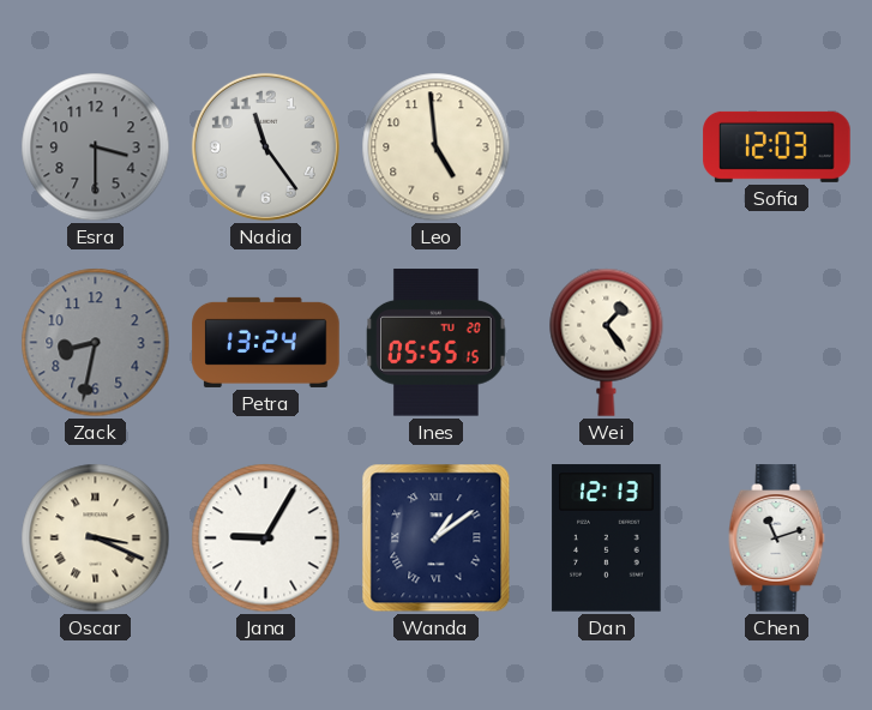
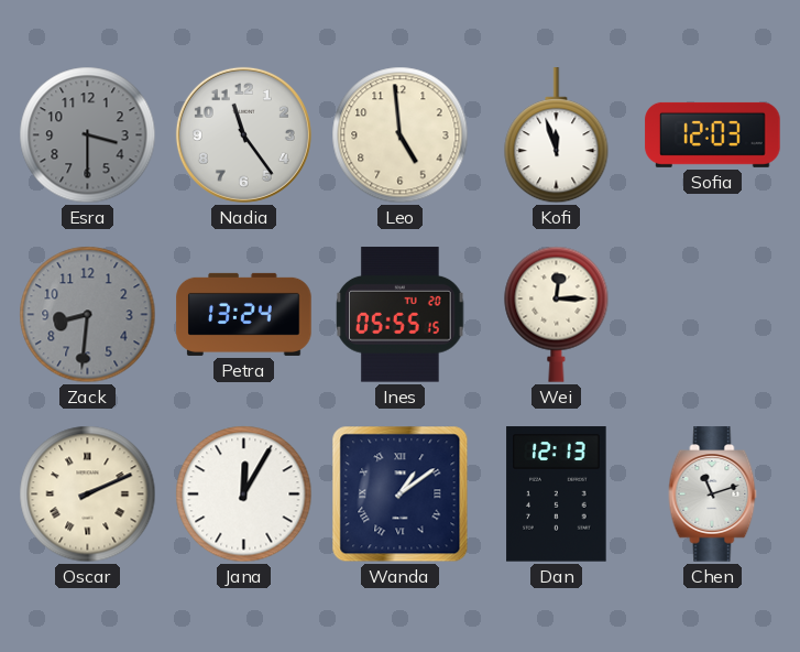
Kofi: none -> 11:57 (557, 135)
Zack: 8:32 -> 8:31 (88, 315)
Wei: 1:24 -> 12:15 (557, 314)
Oscar: 3:19 -> 2:11 (88, 495)
Jana: 9:05 -> 12:05 (244, 495)
